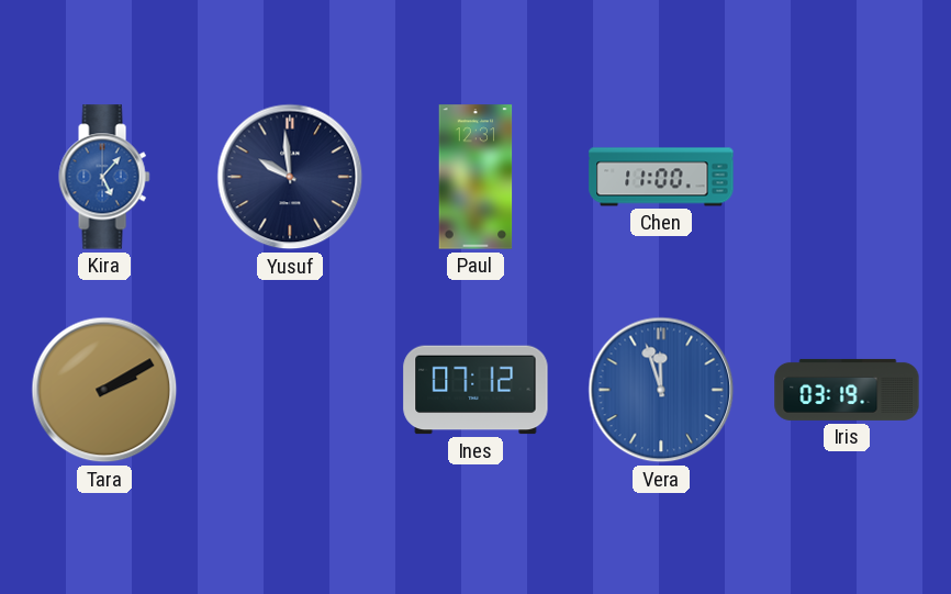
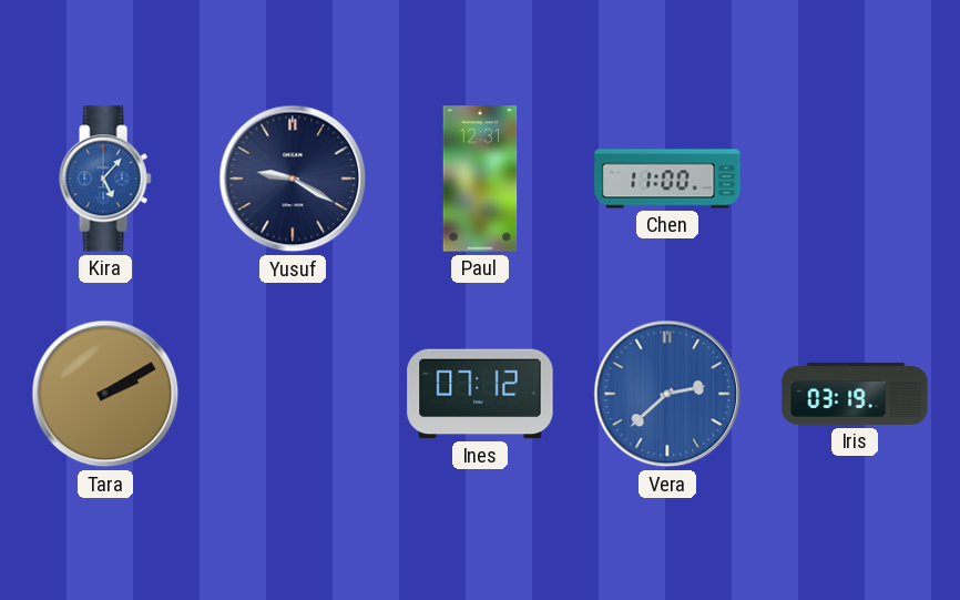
Yusuf: 9:59 -> 9:20 (293, 179)
Vera: 11:57 -> 2:38 (667, 394)
